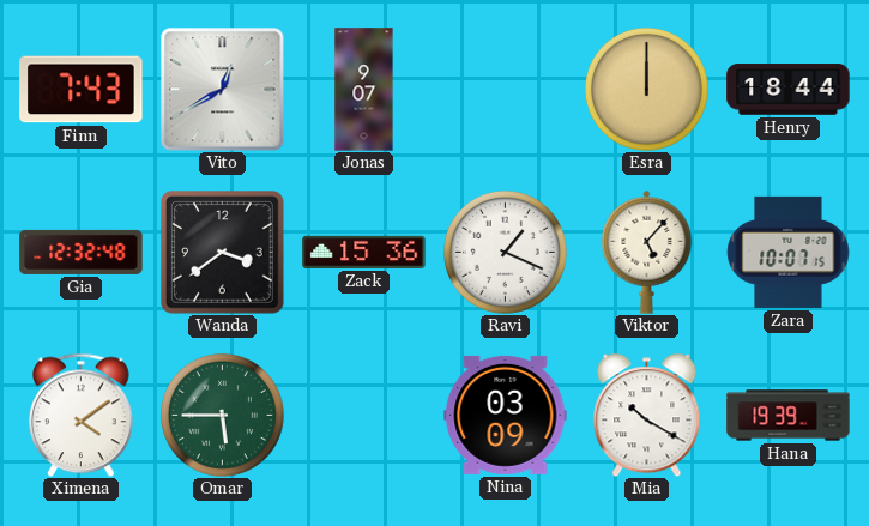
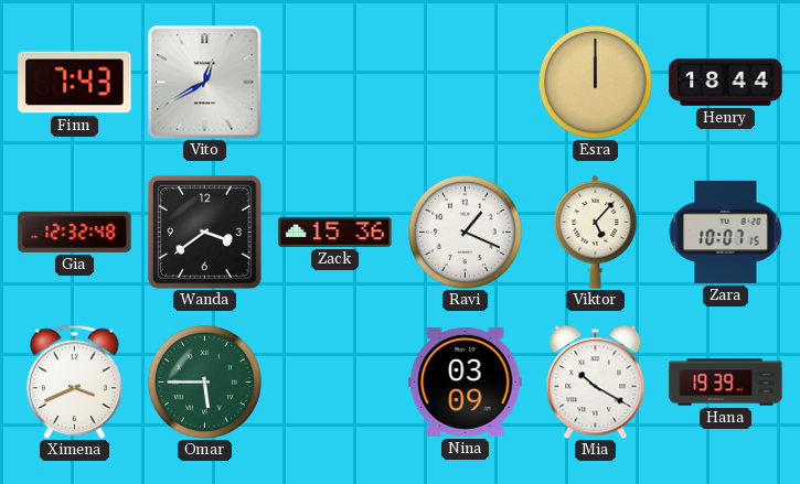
Jonas: 9:07 -> none (364, 90)
Ximena: 4:09 -> 3:41 (75, 381)
